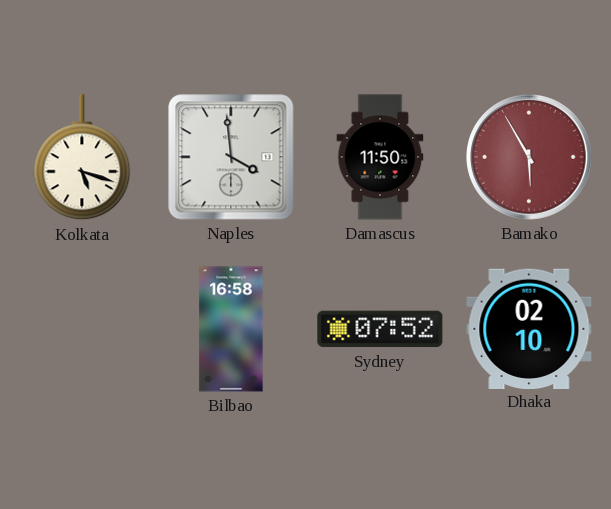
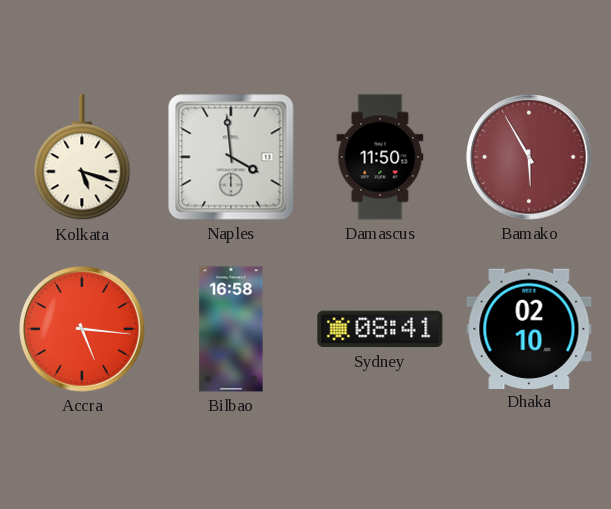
Accra: none -> 5:16 (82, 329)
Sydney: 07:52 -> 08:41 (380, 329)
